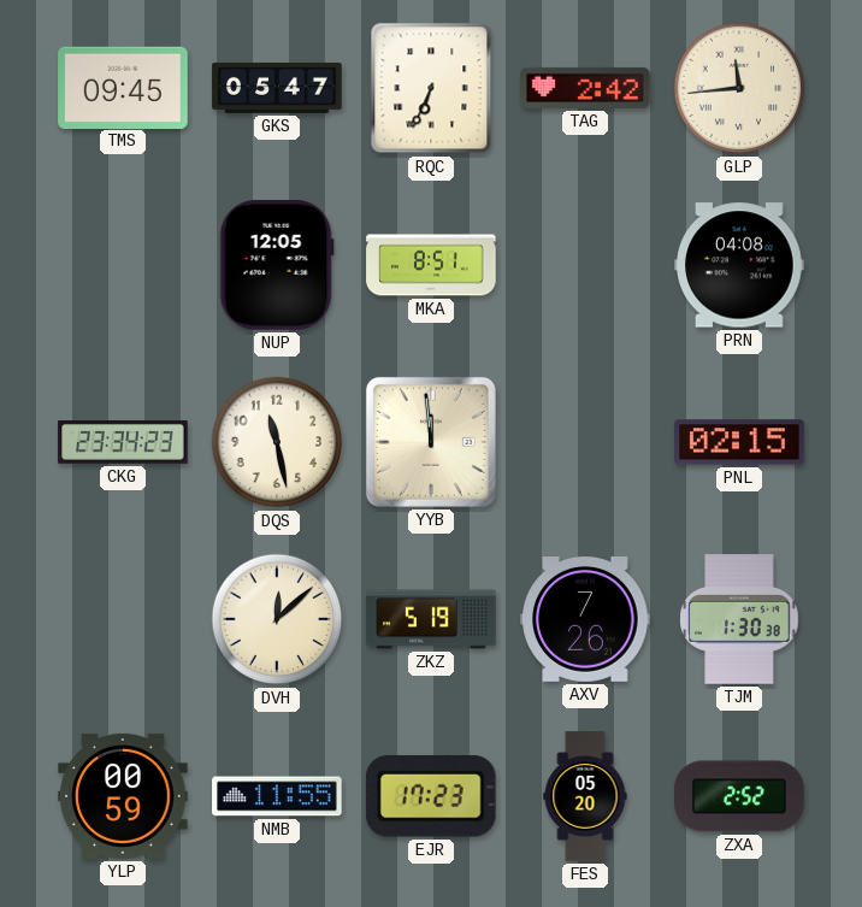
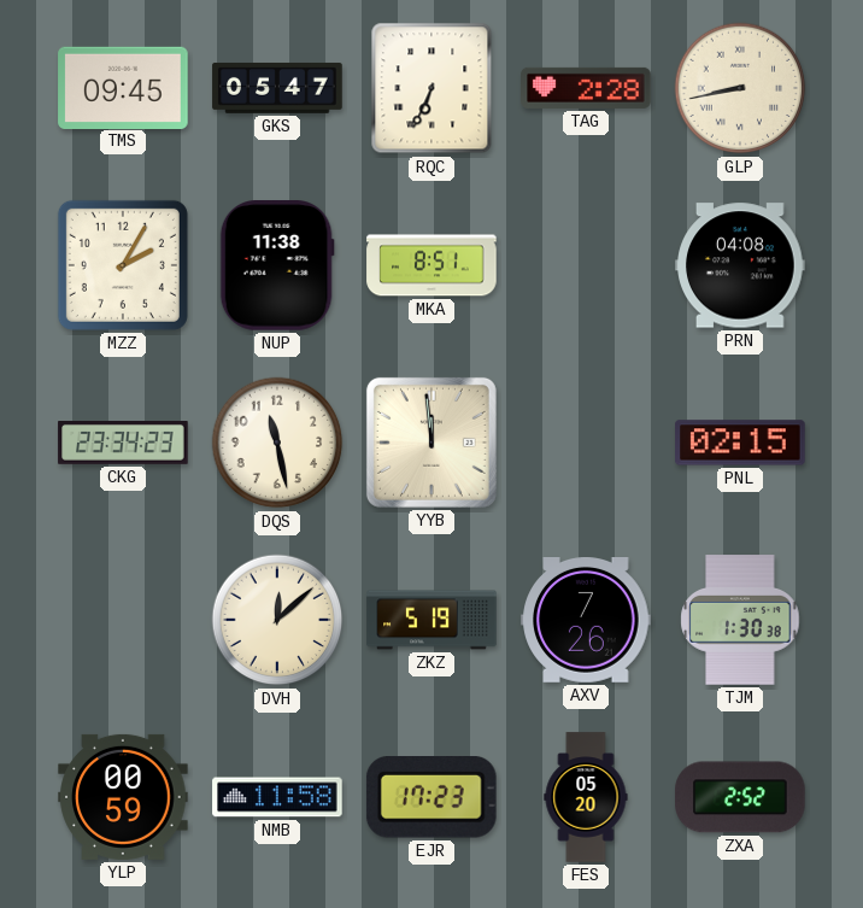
TAG: 2:42 -> 2:28 (586, 88)
GLP: 11:44 -> 8:43 (740, 88)
MZZ: none -> 2:05 (123, 265)
NUP: 12:05 -> 11:38 (277, 265)
NMB: 11:55 -> 11:58 (277, 797)
